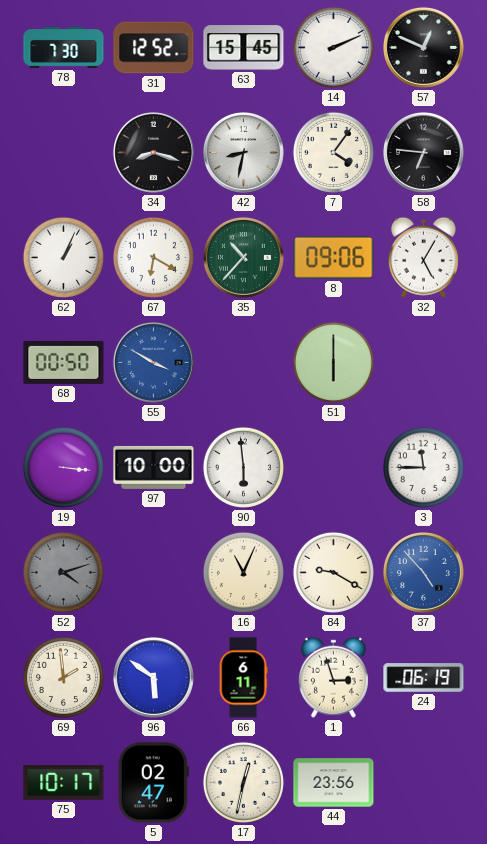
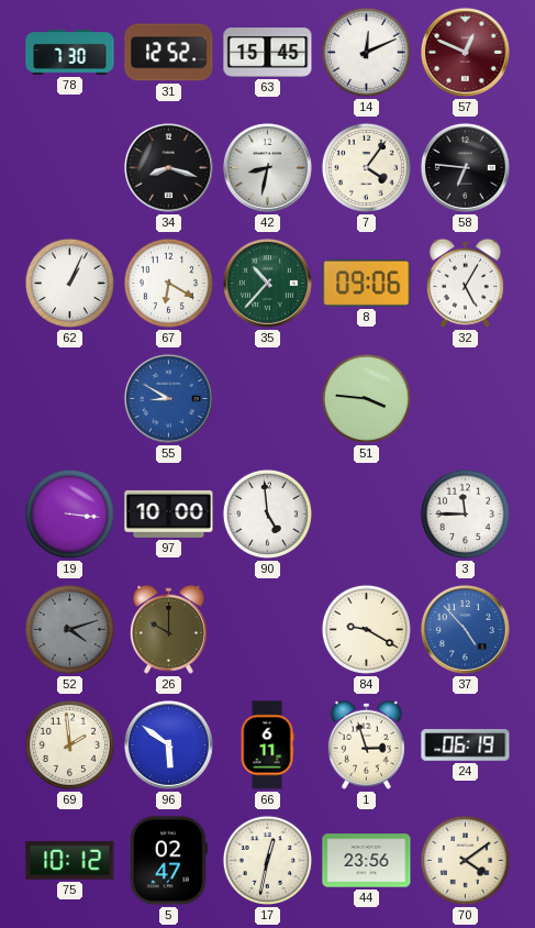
14: 2:11 -> 12:11 (366, 52)
57 dial: black -> burgundy (465, 52)
68: 00:50 -> none (64, 362)
55: 3:50 -> 8:50 (168, 398)
51: 6:00 -> 3:46 (366, 398)
90: 5:59 -> 4:59 (267, 513)
26: none -> 10:00 (168, 629)
16: 11:04 -> none (243, 572)
75: 10:17 -> 10:12 (70, 860)
70: none -> 4:09 (465, 860)
